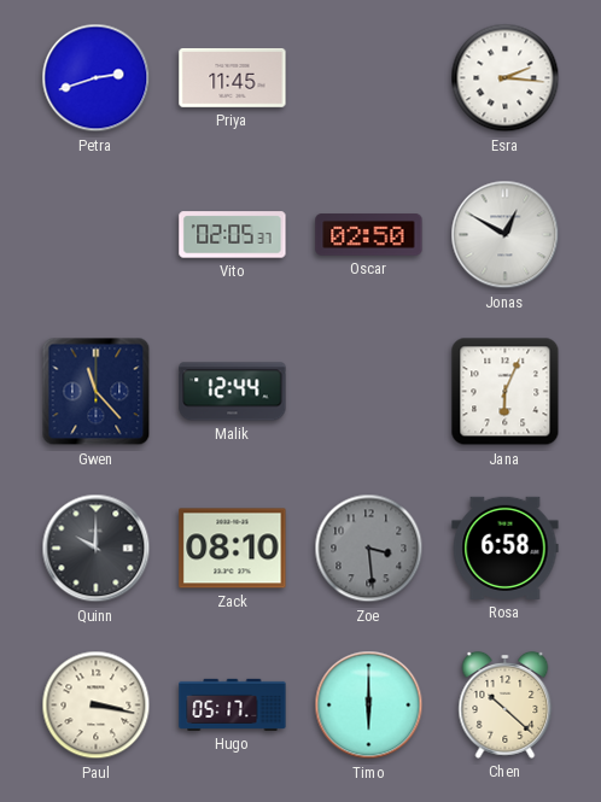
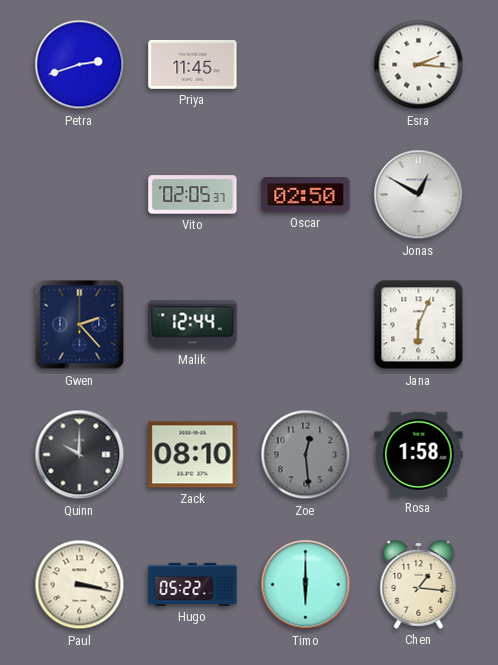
Gwen: 11:23 -> 2:23 (80, 325)
Zoe: 3:29 -> 12:29 (306, 455)
Rosa: 6:58 -> 1:58 (419, 454)
Hugo: 05:17 -> 05:22 (193, 584)
Chen: 10:22 -> 1:16 (419, 584)
